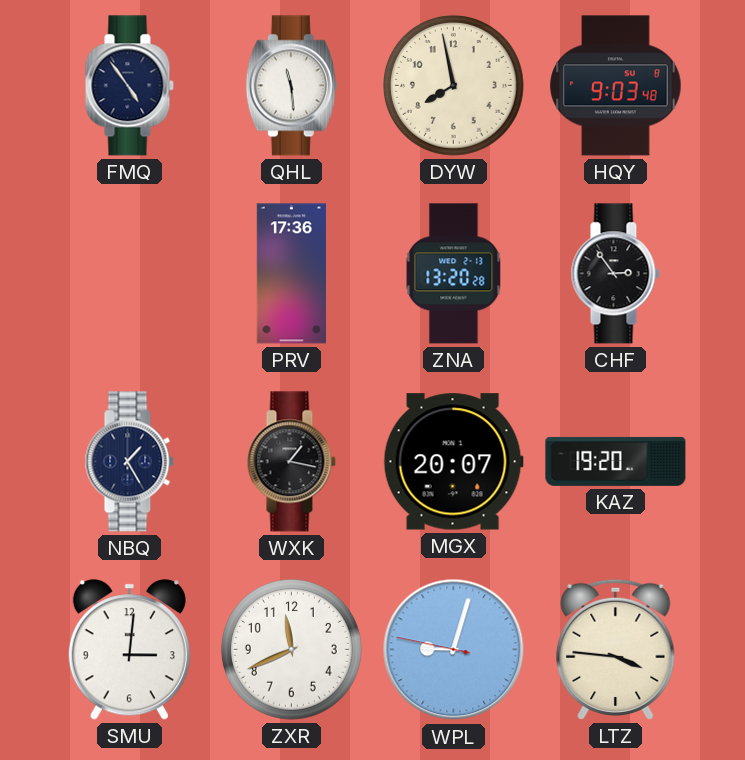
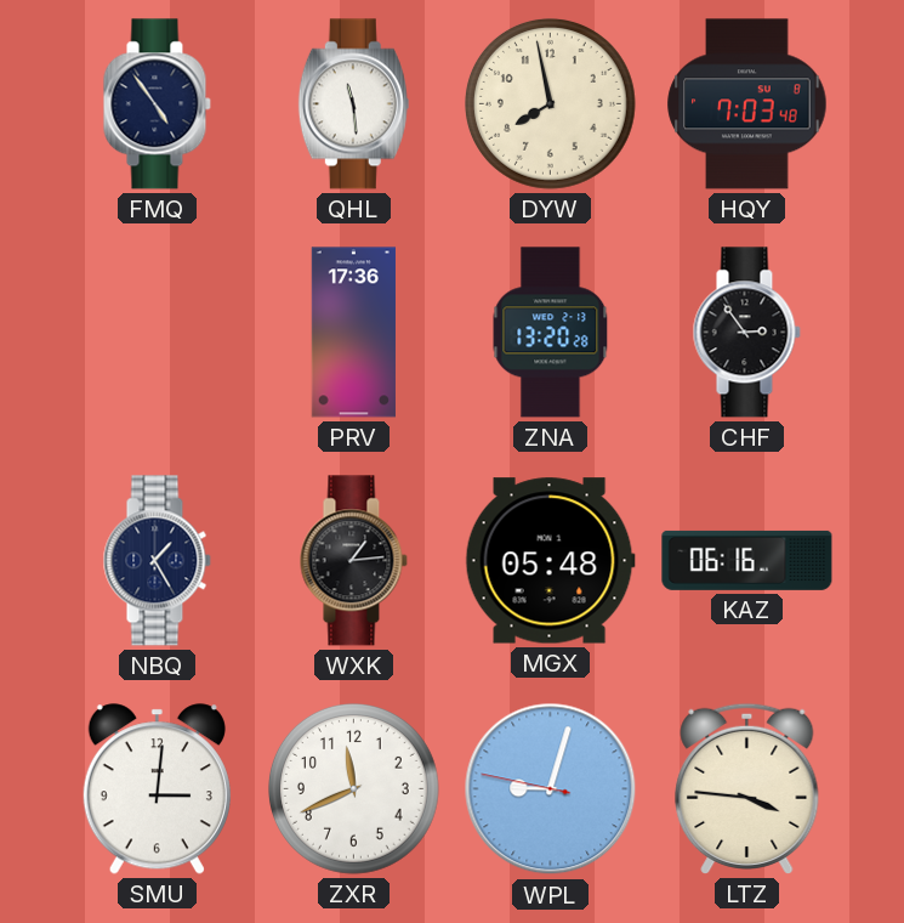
HQY: 9:03 -> 7:03 (747, 104)
WXK: 1:17 -> 1:14 (353, 561)
MGX: 20:07 -> 05:48 (550, 561)
KAZ: 19:20 -> 06:16 (747, 560)
